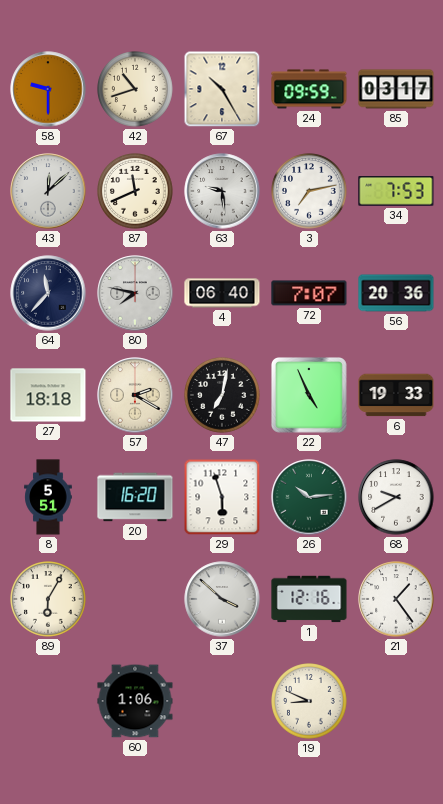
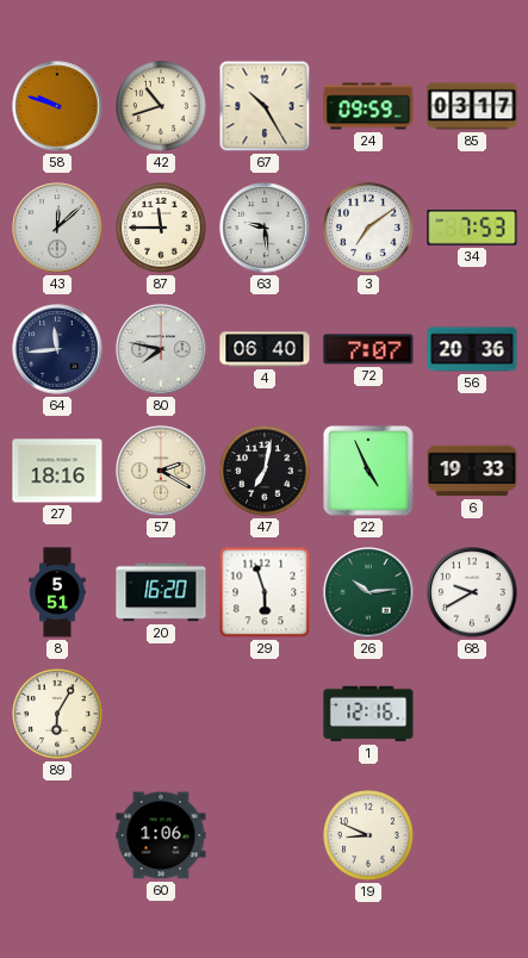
58: 9:30 -> 9:48 (57, 106)
87: 11:41 -> 11:45 (162, 229)
3: 7:13 -> 7:09 (369, 229)
64: 11:37 -> 11:44 (57, 349)
27: 18:18 -> 18:16 (57, 471)
37: 3:52 -> none (222, 599)
21: 1:24 -> none (396, 599)
